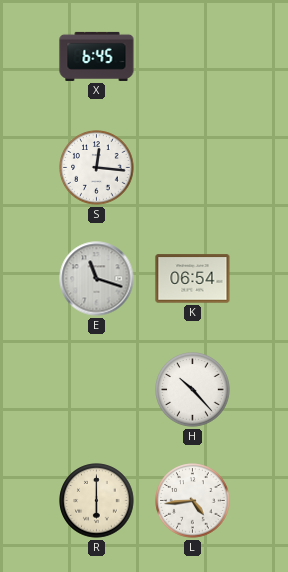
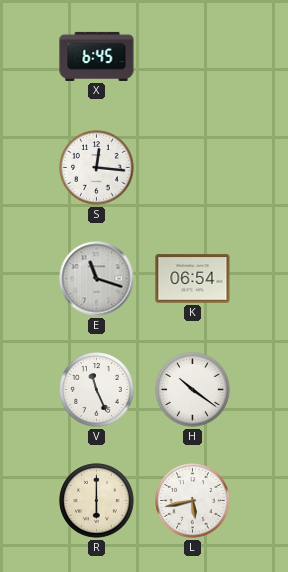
V: none -> 11:26 (97, 390)
H: 10:23 -> 10:21 (193, 390)
L: 4:44 -> 5:43 (193, 501)
